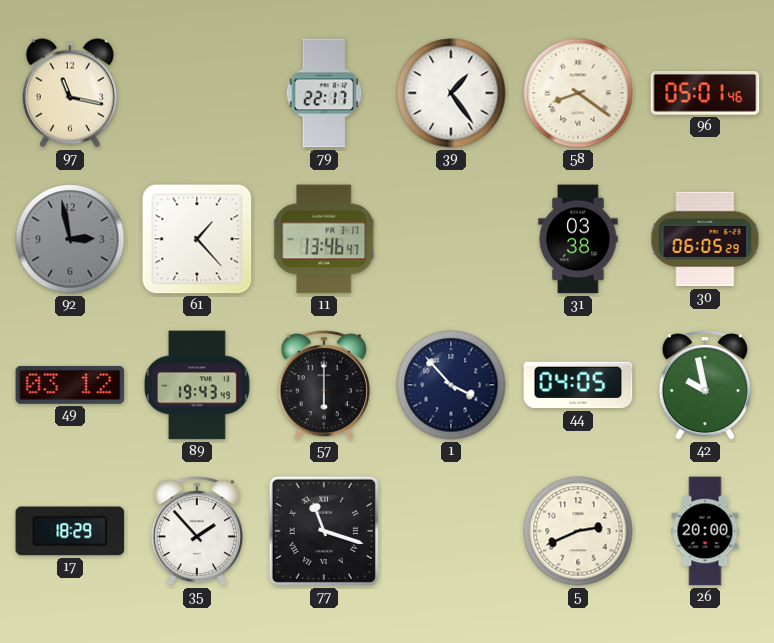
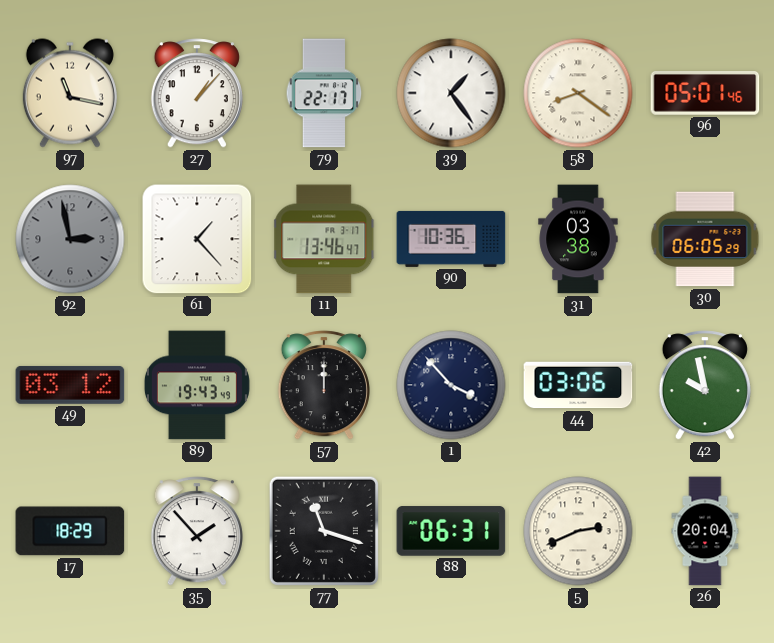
27: none -> 1:07 (197, 93)
90: none -> 10:36 (451, 239)
57: 6:00 -> 12:00 (324, 385)
44: 04:05 -> 03:06 (578, 385)
88: none -> 06:31 (451, 531)
26: 20:00 -> 20:04 (705, 531)
